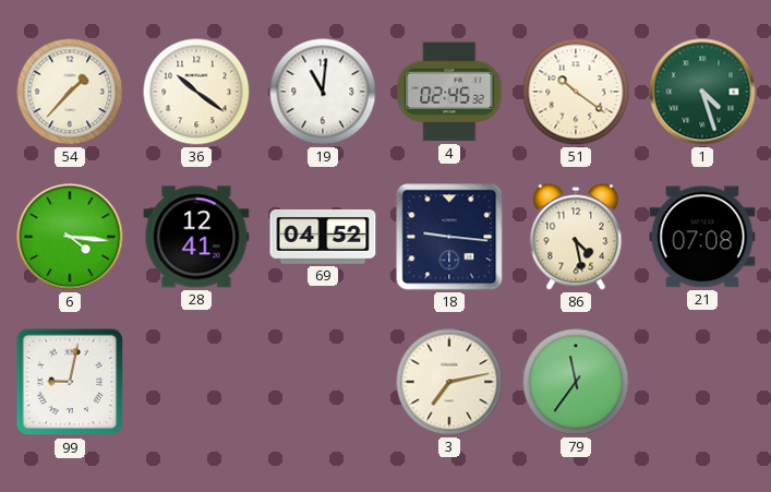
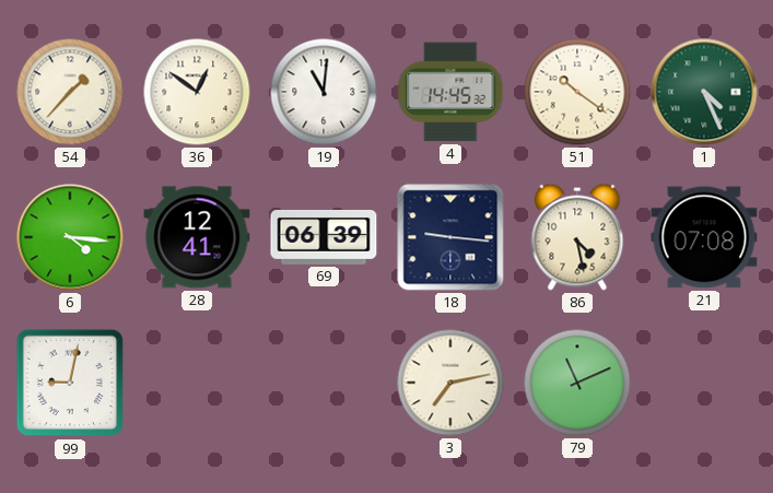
36: 10:21 -> 12:51 (197, 92)
4: 02:45 -> 14:45 (450, 92)
1: 4:27 -> 4:26 (704, 92)
69: 04:52 -> 06:39 (324, 238)
79: 11:36 -> 11:11 (577, 383)
